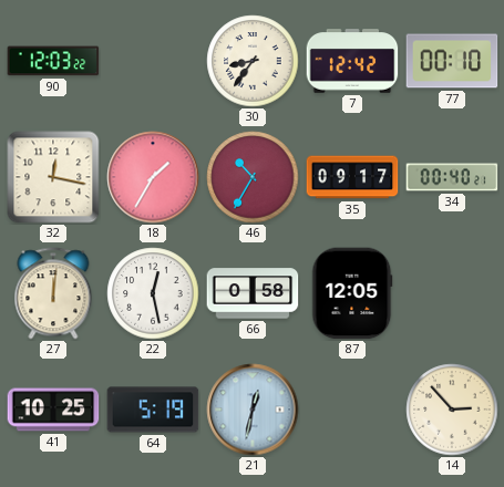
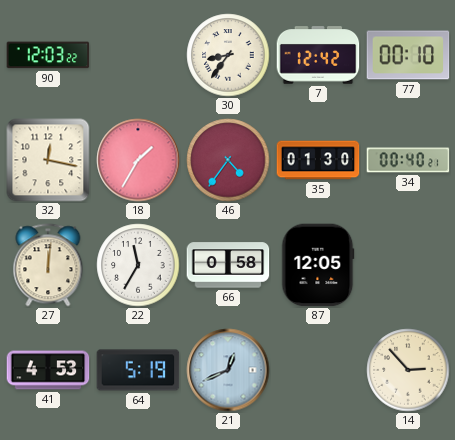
46: 10:35 -> 4:36 (228, 160)
35: 09:17 -> 01:30 (318, 160)
22: 12:28 -> 11:35 (138, 265)
41: 10:25 -> 4:53 (48, 370)
21: 12:32 -> 12:41 (228, 370)
